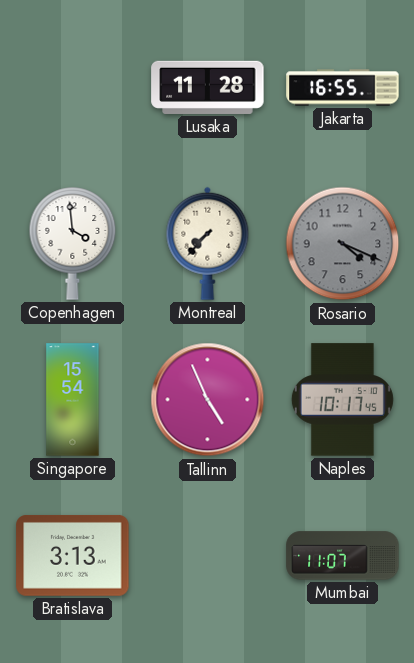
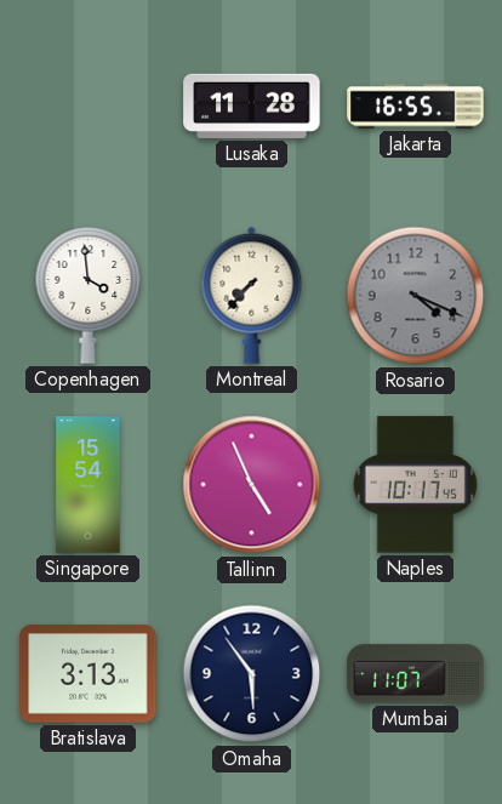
Omaha: none -> 5:54 (252, 674)
